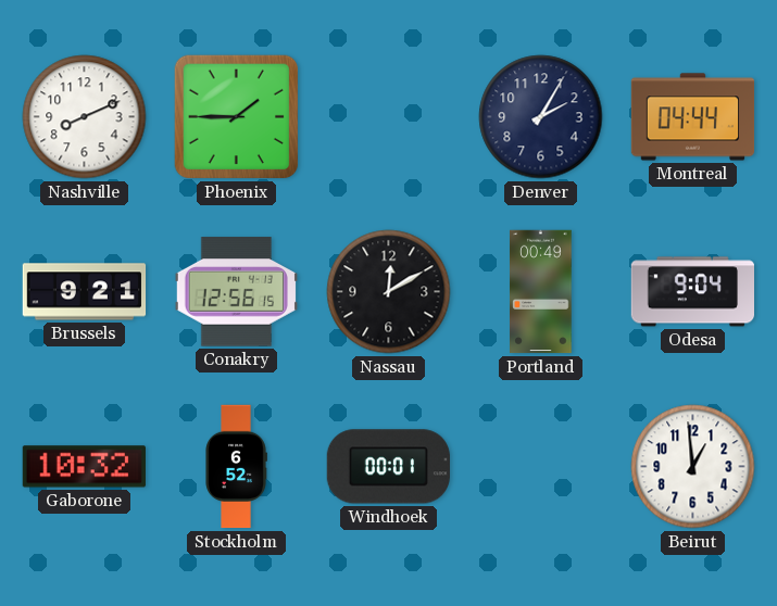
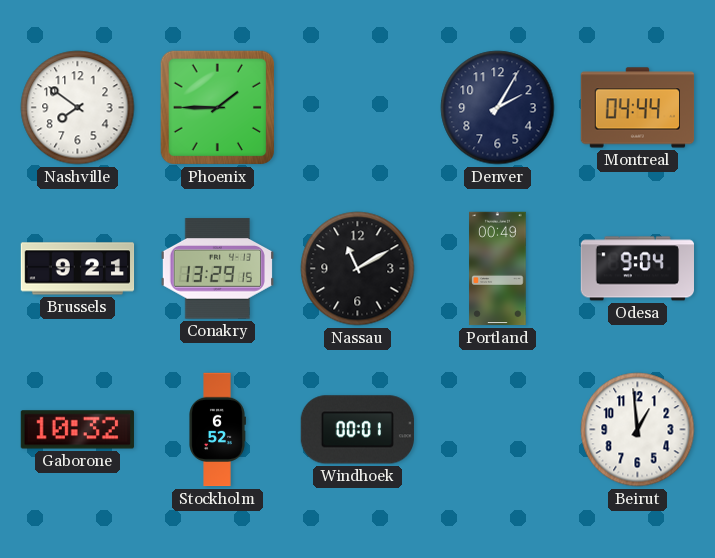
Nashville: 8:11 -> 7:51 (78, 108)
Conakry: 12:56 -> 13:29 (217, 269)
Nassau: 12:10 -> 11:10 (358, 269)
